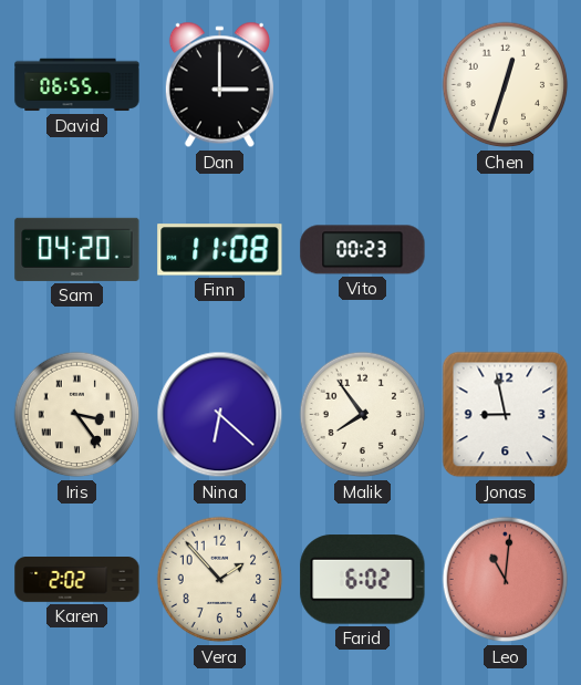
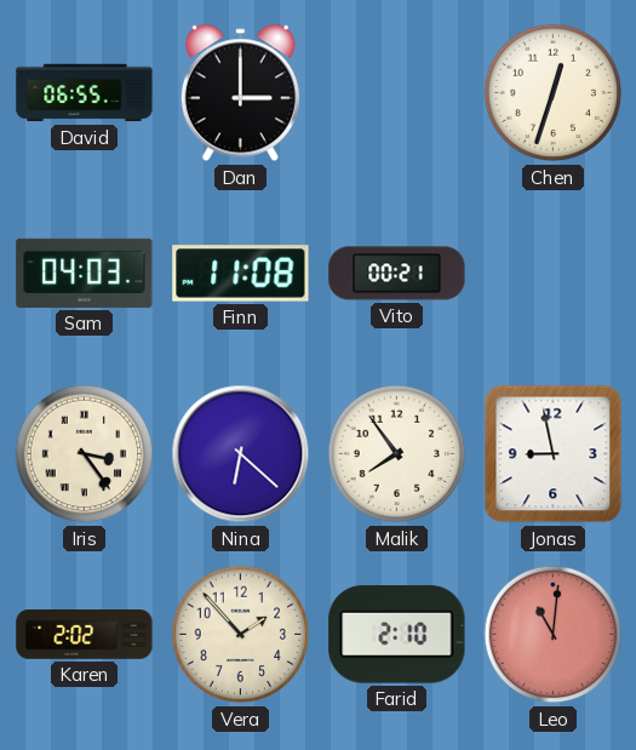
Sam: 04:20 -> 04:03 (85, 273)
Vito: 00:23 -> 00:21 (397, 274)
Farid: 6:02 -> 2:10 (397, 635)
